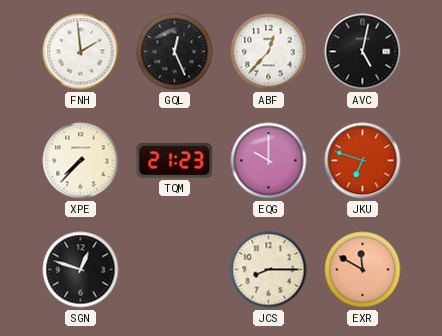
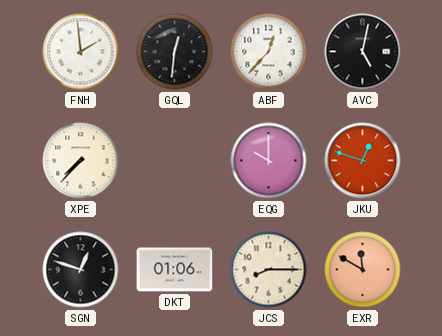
GQL: 12:26 -> 12:31 (175, 52)
TQM: 21:23 -> none (175, 161)
JKU: 6:48 -> 12:48 (363, 161)
DKT: none -> 01:06 (175, 270)
